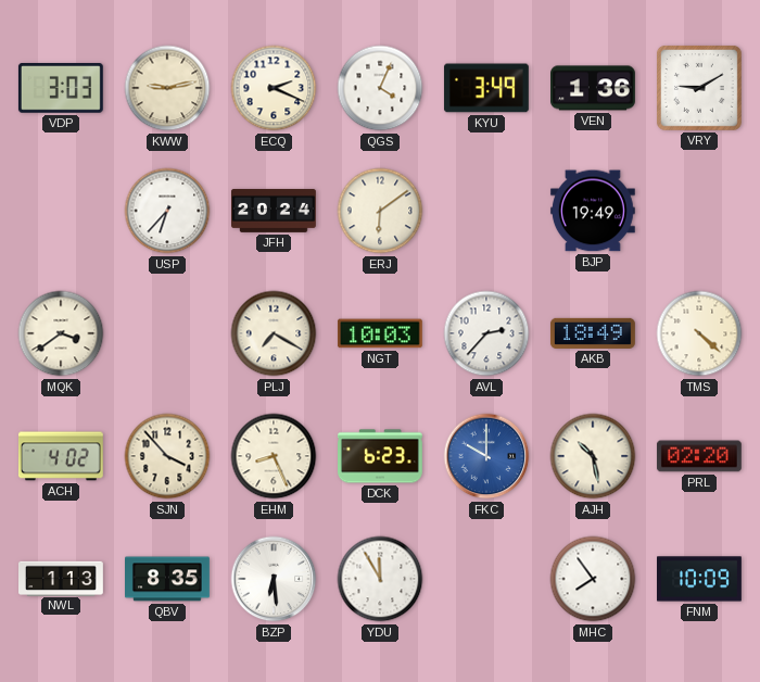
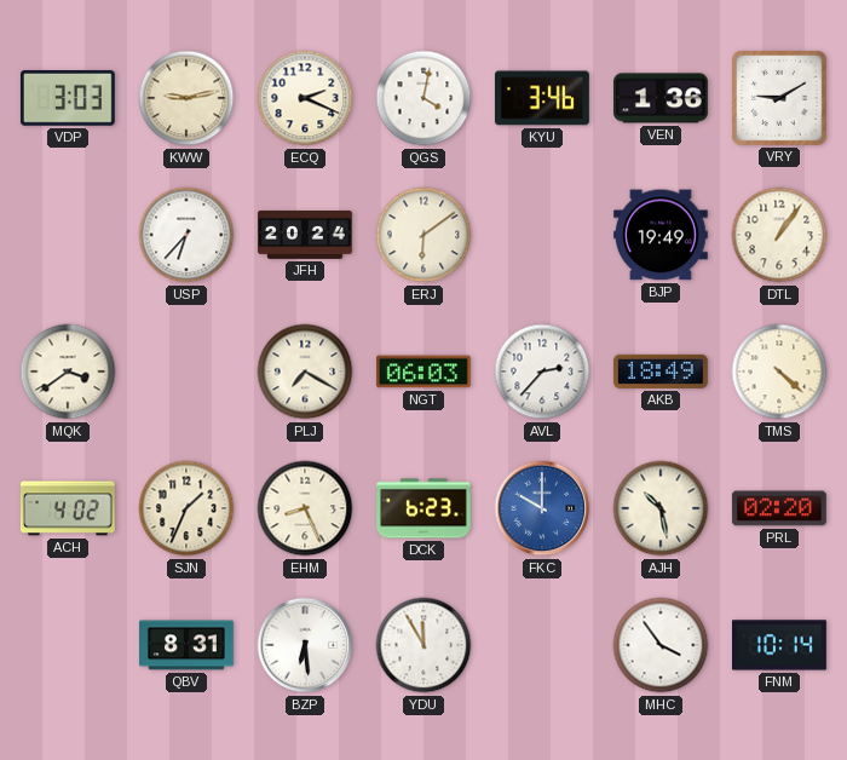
QGS: 4:04 -> 4:02 (423, 98)
KYU: 3:49 -> 3:46 (542, 98)
DTL: none -> 1:06 (779, 235)
NGT: 10:03 -> 06:03 (423, 372)
SJN: 3:53 -> 1:34 (186, 508)
NWL: 1:13 -> none (62, 578)
QBV: 8:35 -> 8:31 (188, 645)
MHC: 7:54 -> 3:54 (661, 645)
FNM: 10:09 -> 10:14 (780, 645)
